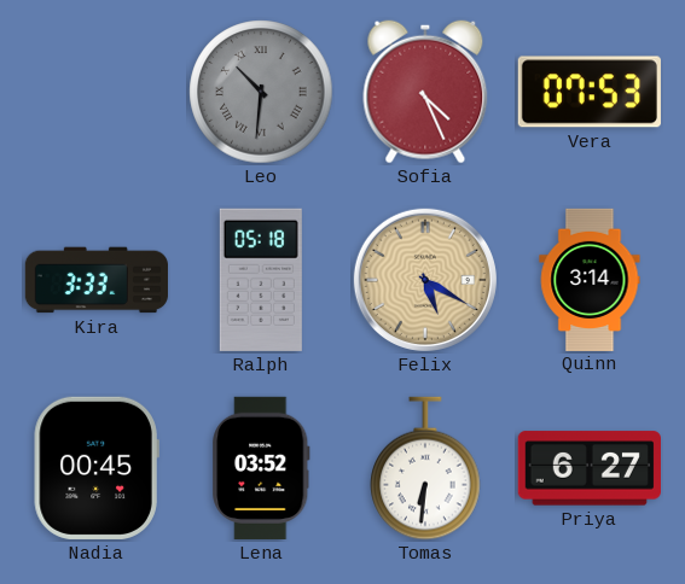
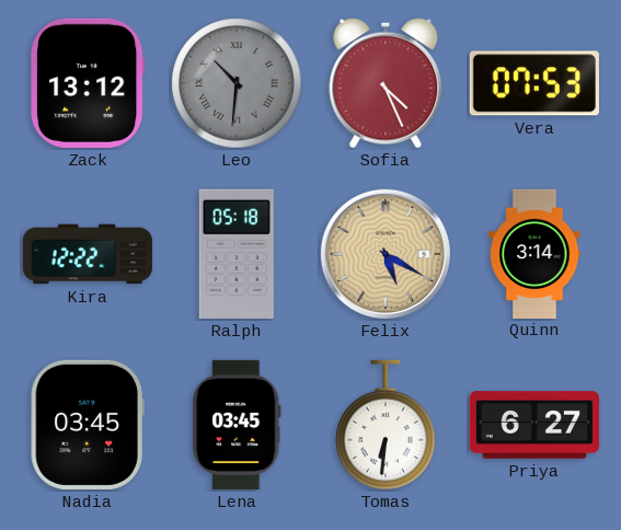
Zack: none -> 13:12 (88, 83)
Kira: 3:33 -> 12:22 (88, 254)
Nadia: 00:45 -> 03:45 (88, 425)
Lena: 03:52 -> 03:45 (237, 425)
